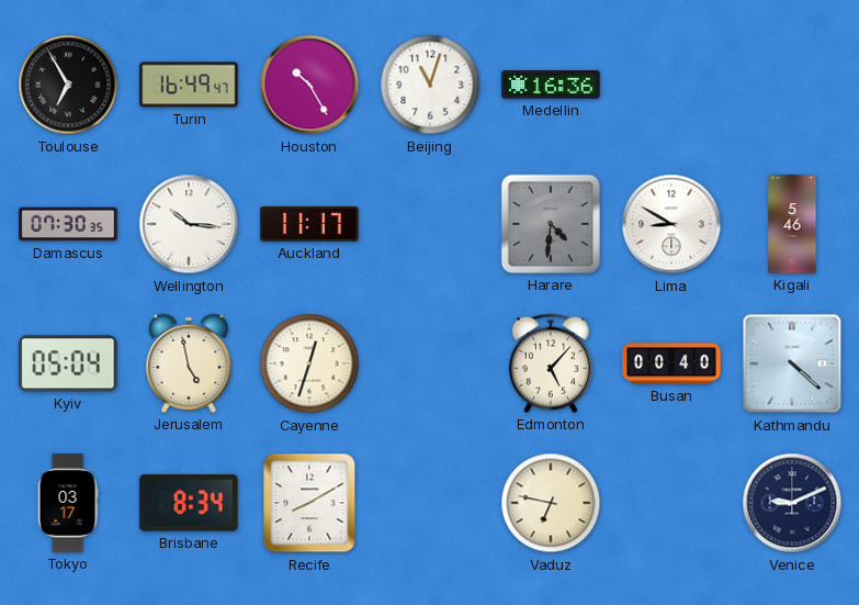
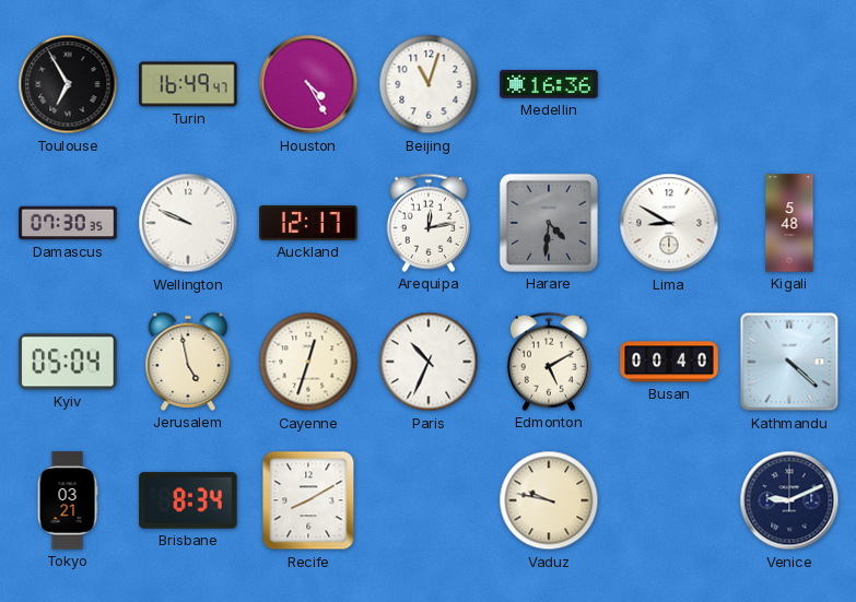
Houston: 10:25 -> 4:25 (308, 84)
Wellington: 10:16 -> 9:49 (188, 223)
Auckland: 11:17 -> 12:17 (308, 223)
Arequipa: none -> 12:13 (429, 223)
Kigali: 5:46 -> 5:48 (789, 223)
Paris: none -> 10:34 (429, 362)
Edmonton: 5:07 -> 5:10 (549, 362)
Tokyo: 03:17 -> 03:21 (68, 500)
Vaduz: 6:47 -> 9:47 (549, 500)
